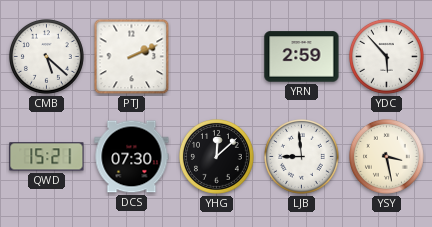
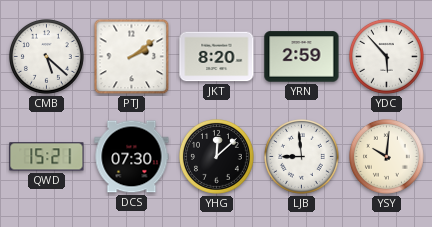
PTJ: 2:11 -> 2:09 (132, 57)
JKT: none -> 8:20 (217, 57)
YSY: 3:28 -> 10:01 (387, 157)
